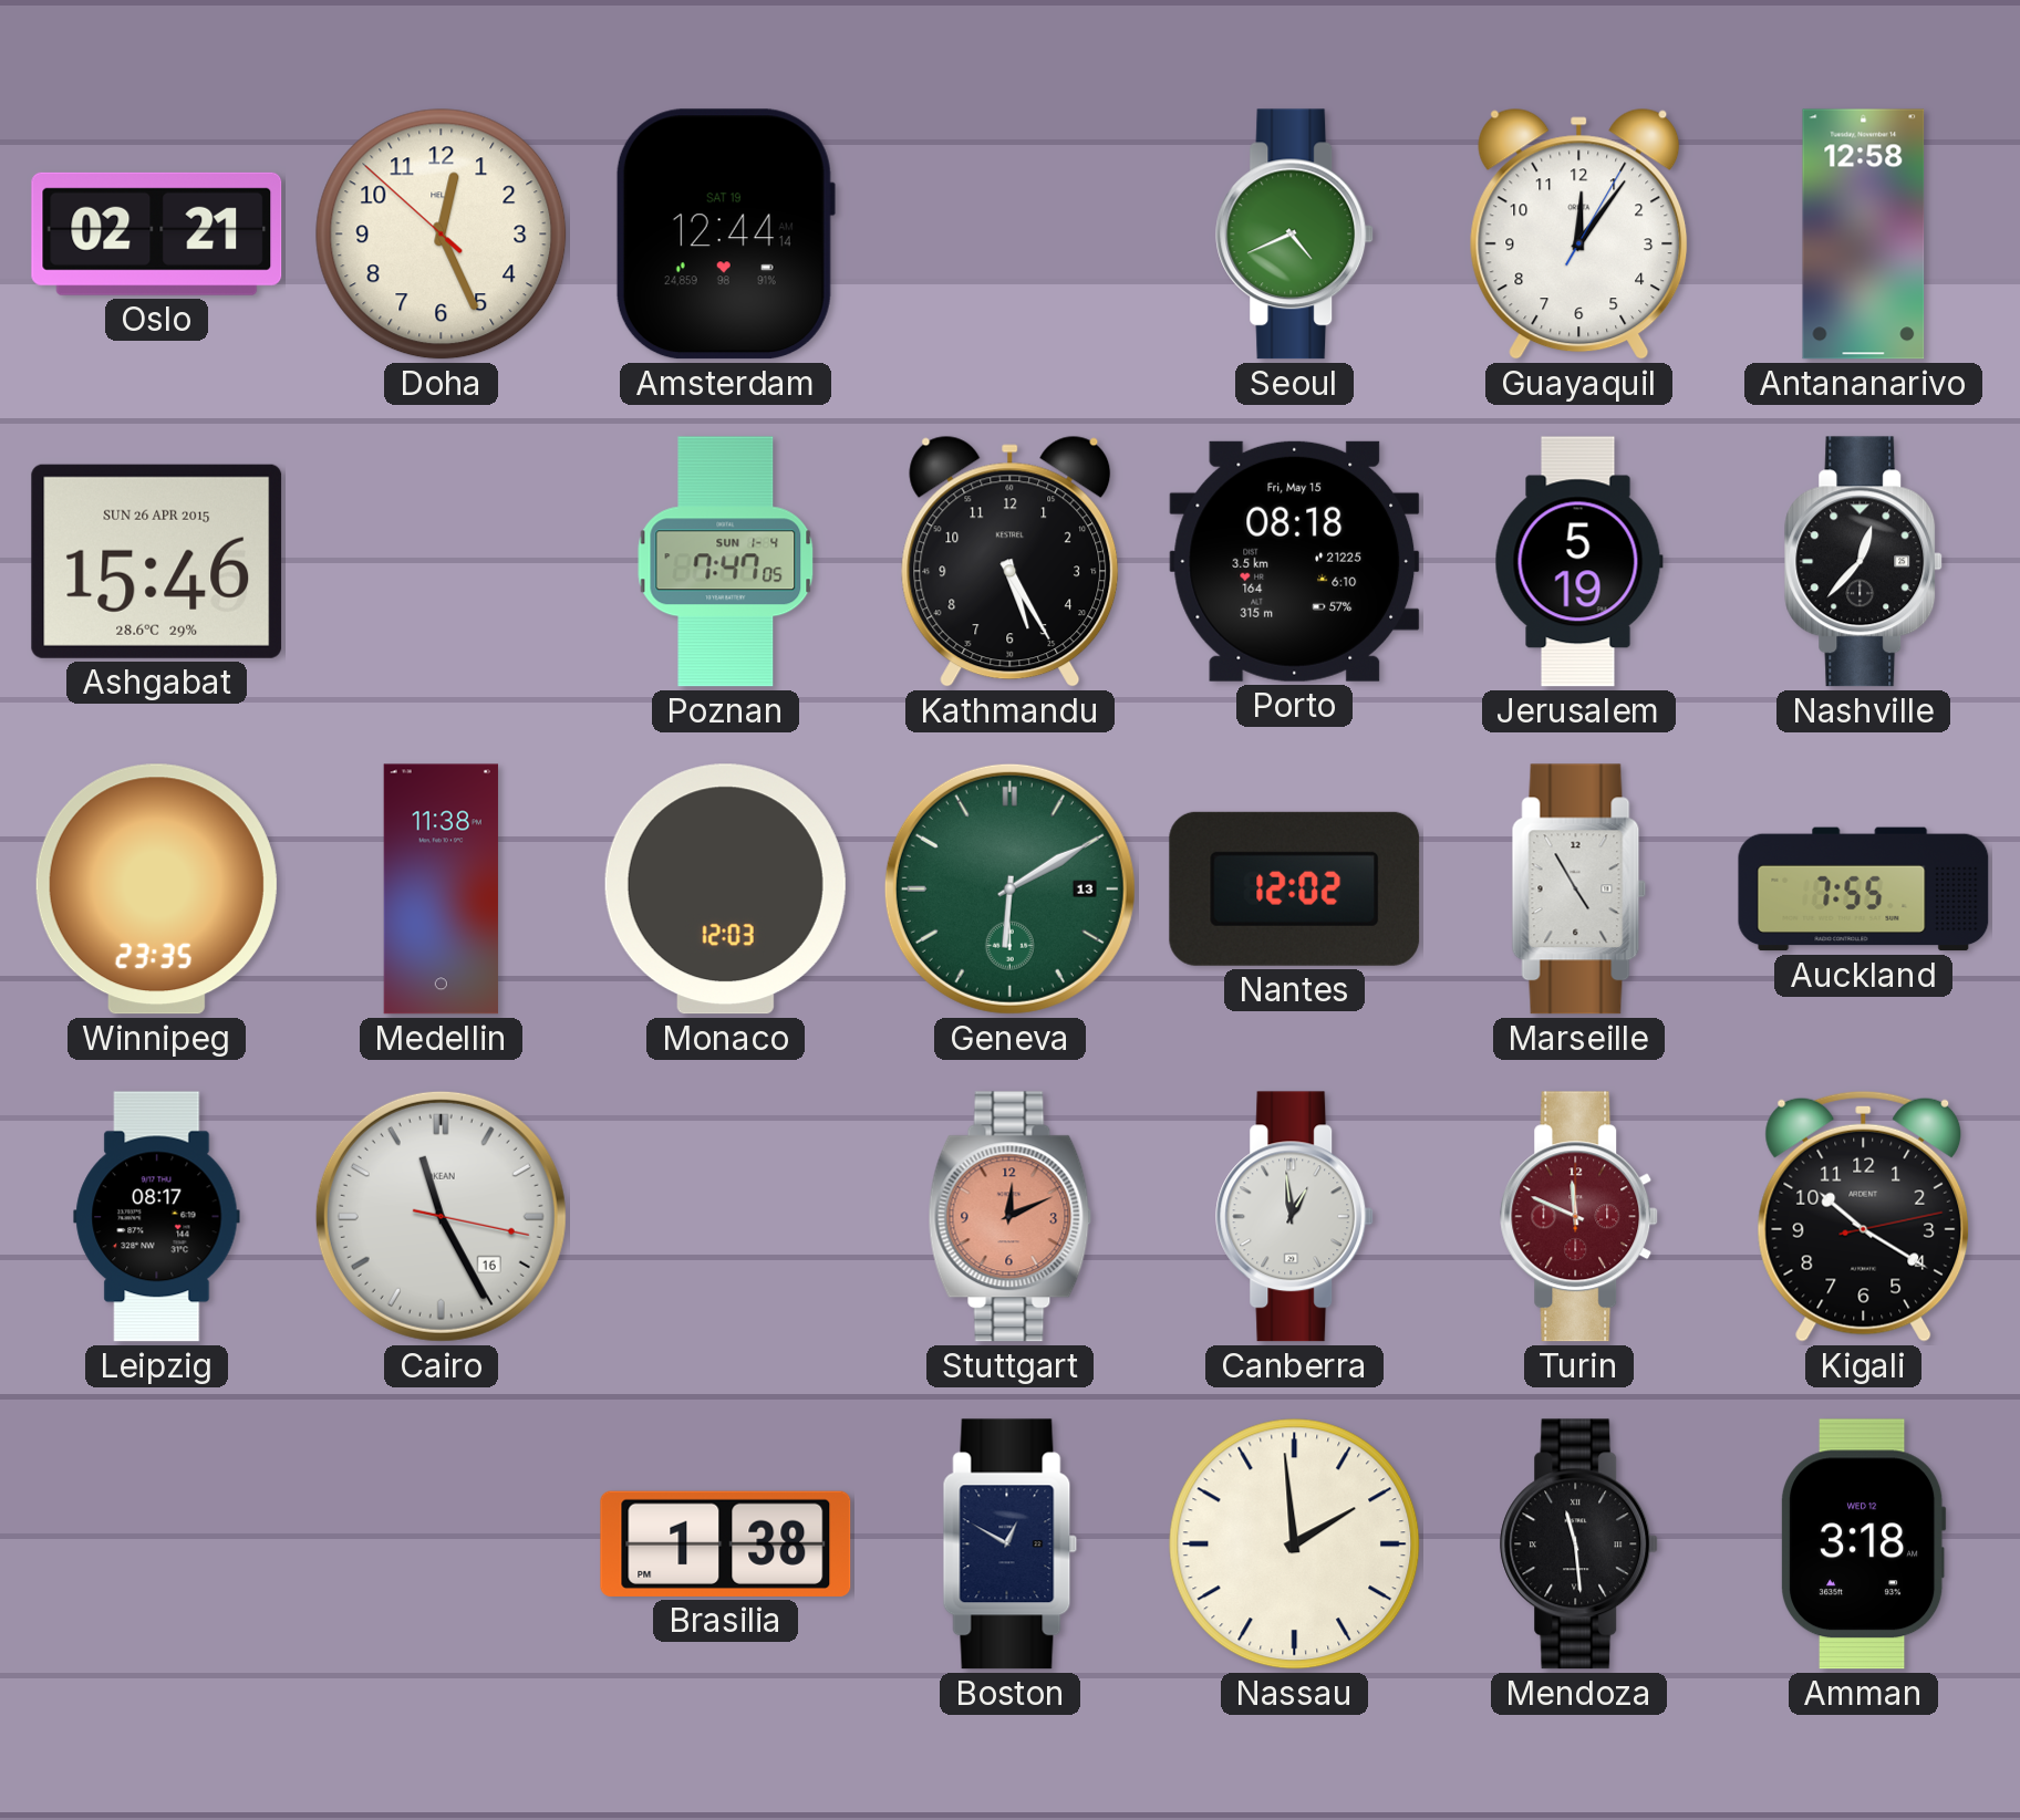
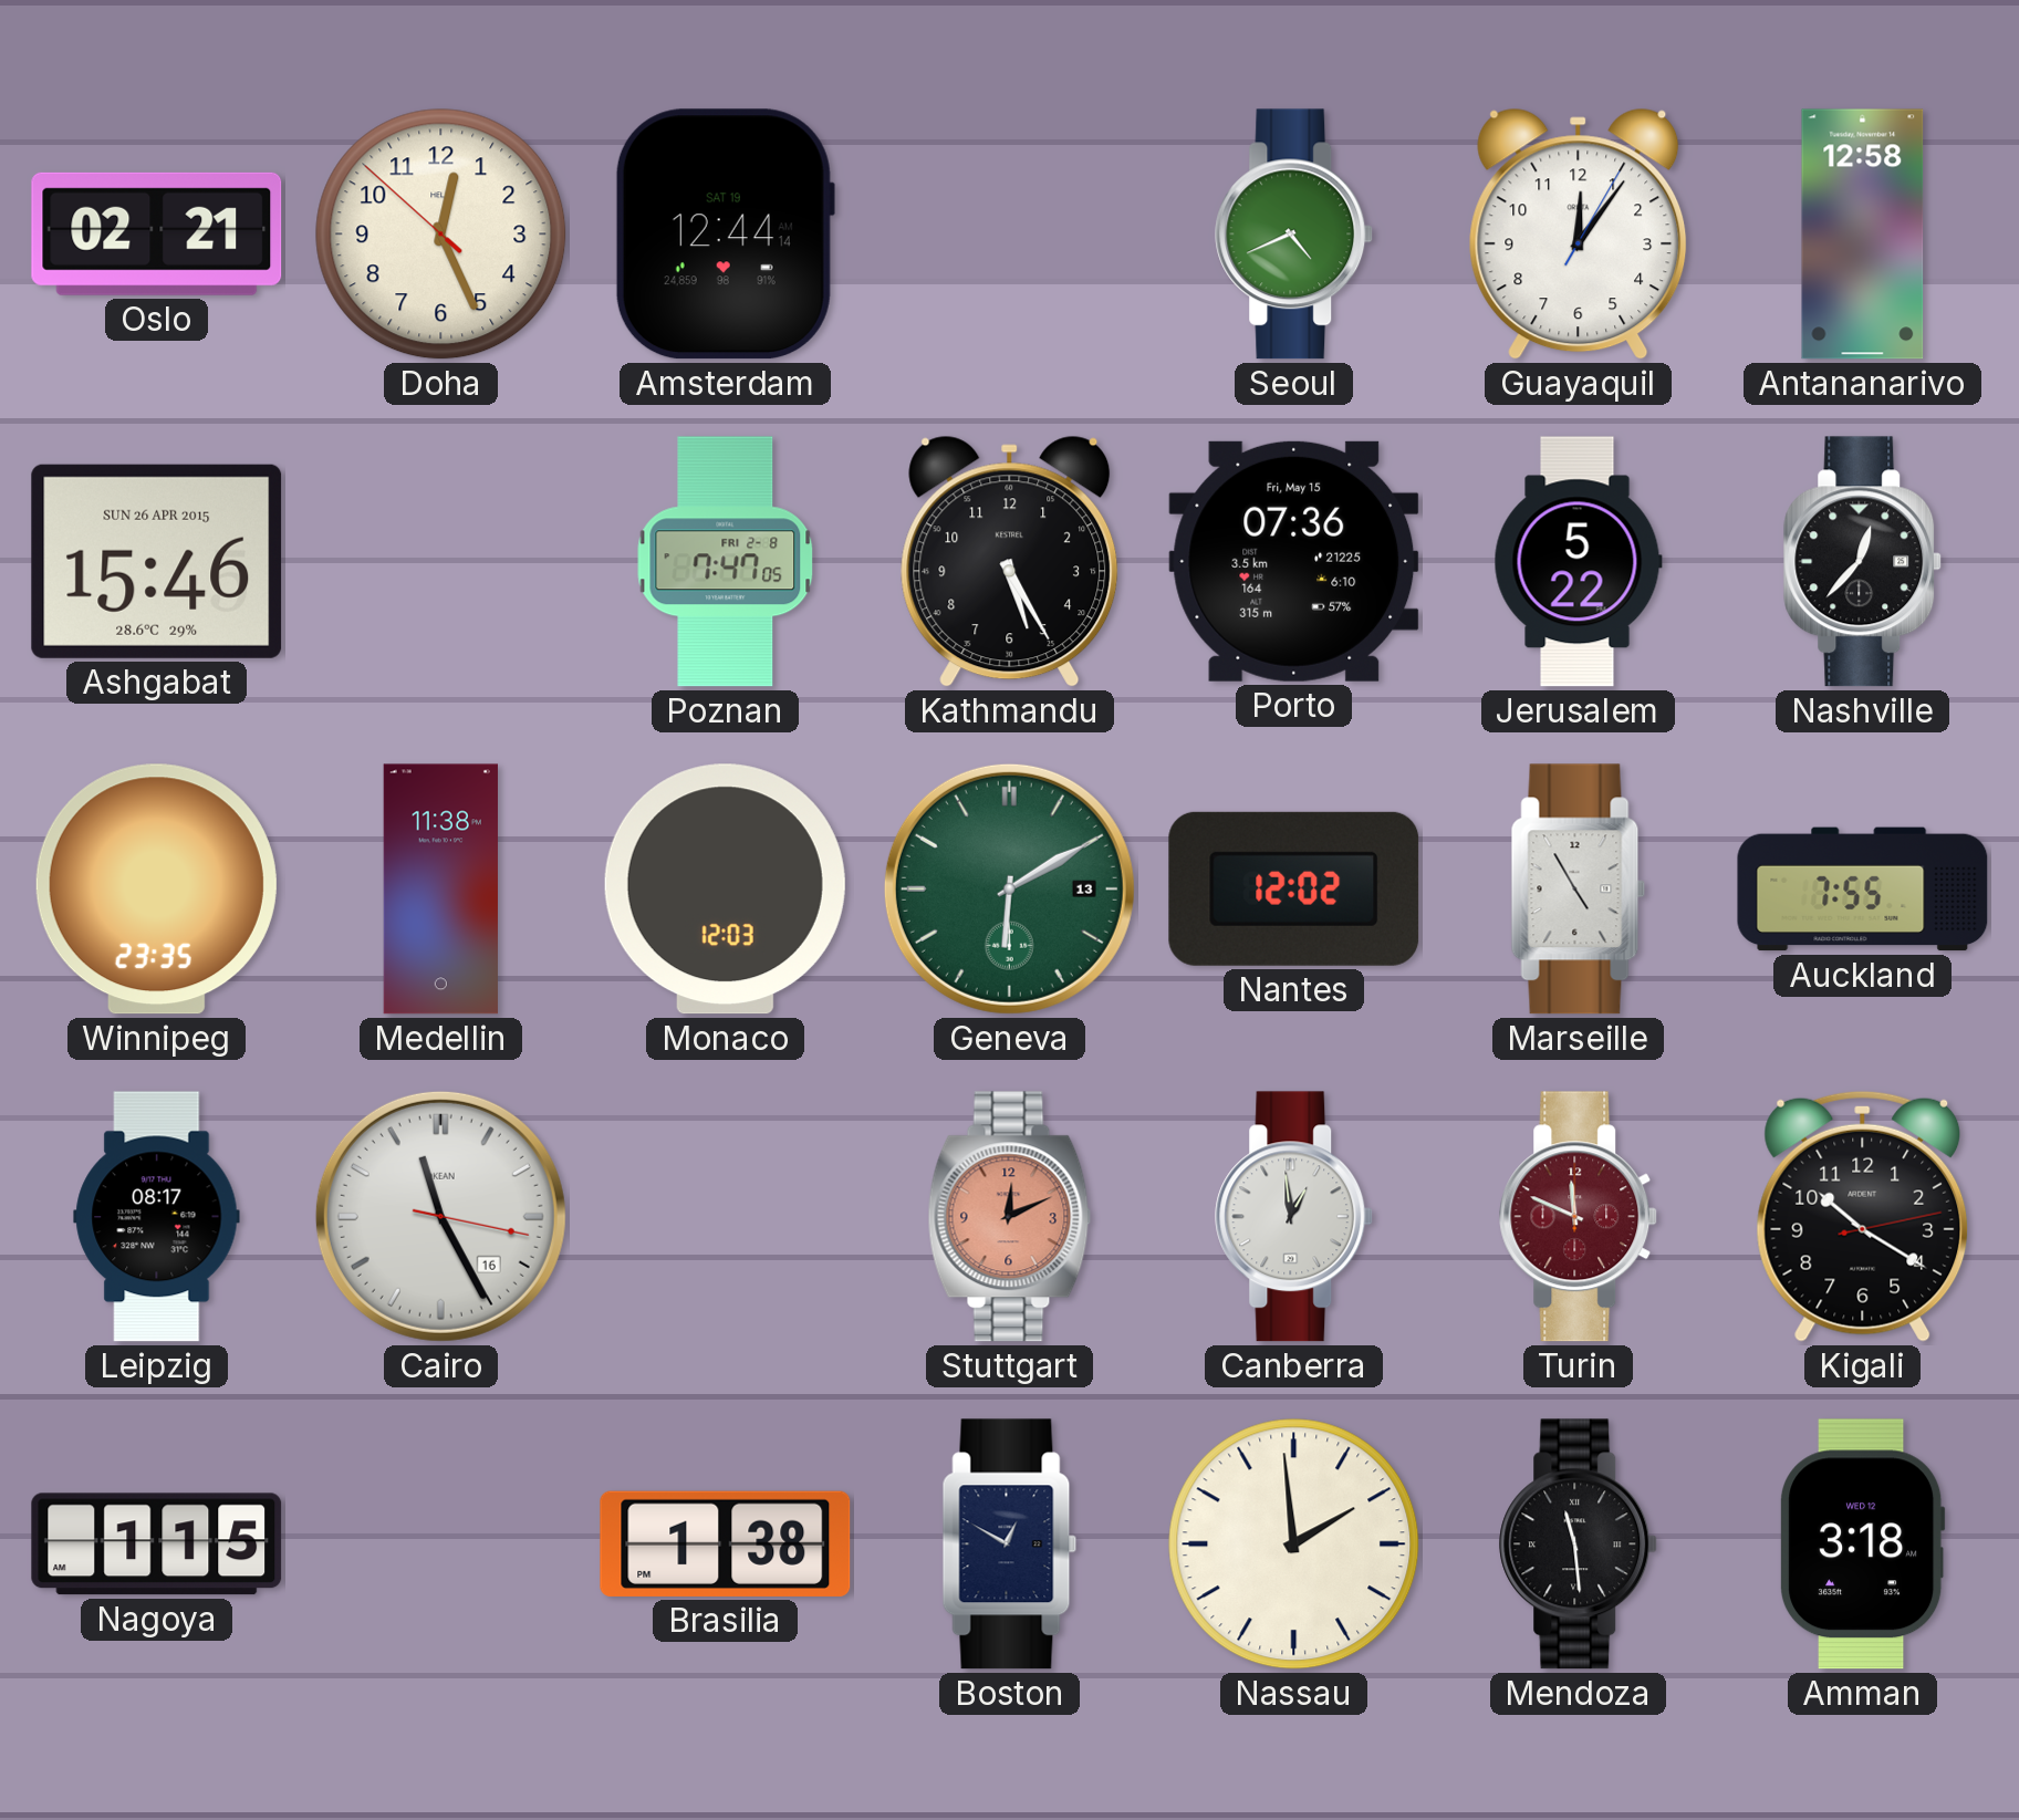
Poznan date: SUN 1-4 -> FRI 2-8 (726, 562)
Porto: 08:18 -> 07:36 (1294, 561)
Jerusalem: 5:19 -> 5:22 (1578, 562)
Nagoya: none -> 1:15 (157, 1545)
